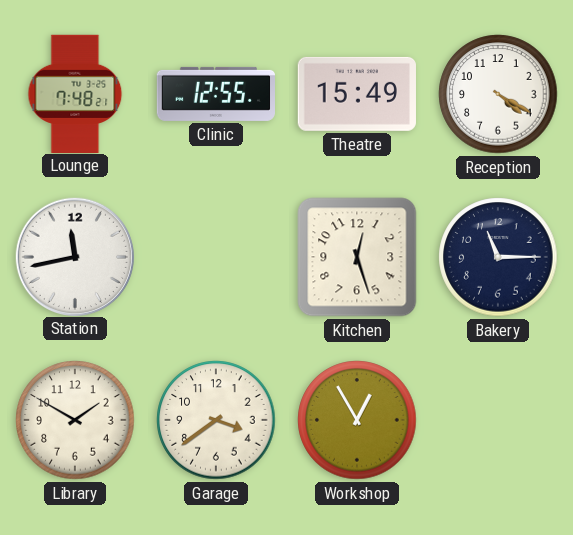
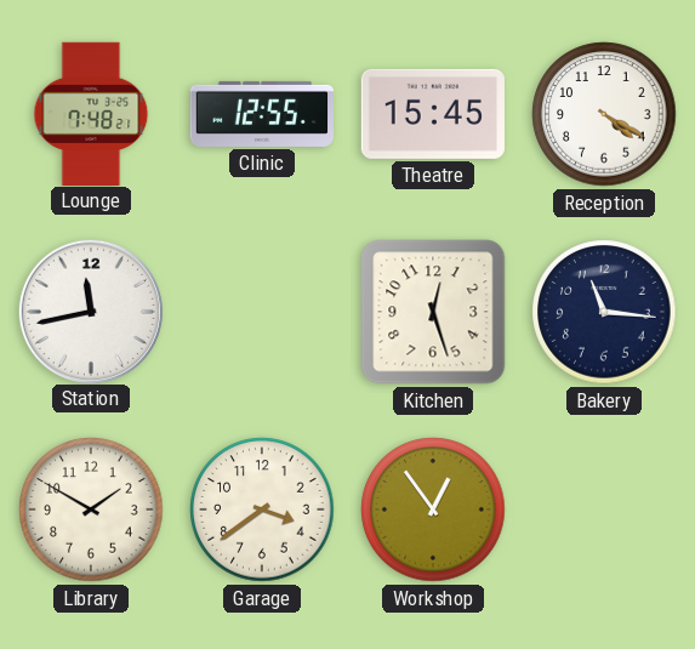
Theatre: 15:49 -> 15:45 (433, 114)
Bakery: 11:15 -> 11:16 (604, 312)
Workshop: 12:55 -> 12:54 (433, 509)
